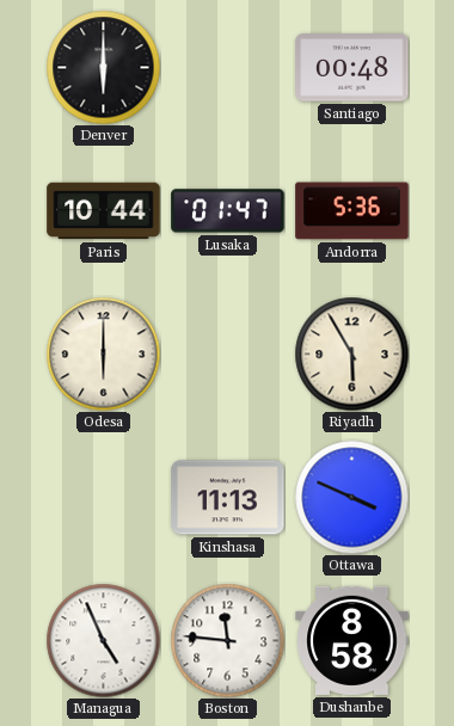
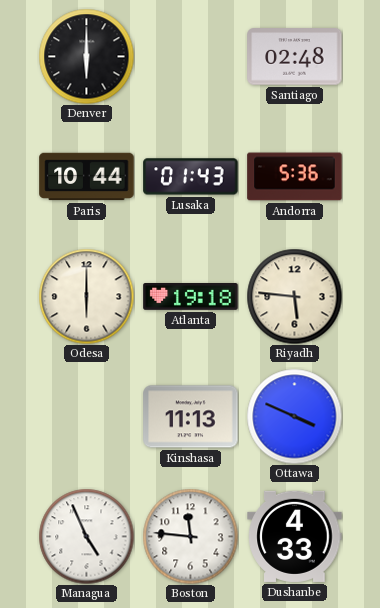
Santiago: 00:48 -> 02:48 (295, 57)
Lusaka: 01:47 -> 01:43 (191, 177)
Atlanta: none -> 19:18 (191, 297)
Riyadh: 5:55 -> 5:46 (294, 296)
Dushanbe: 8:58 -> 4:33 (295, 536)
